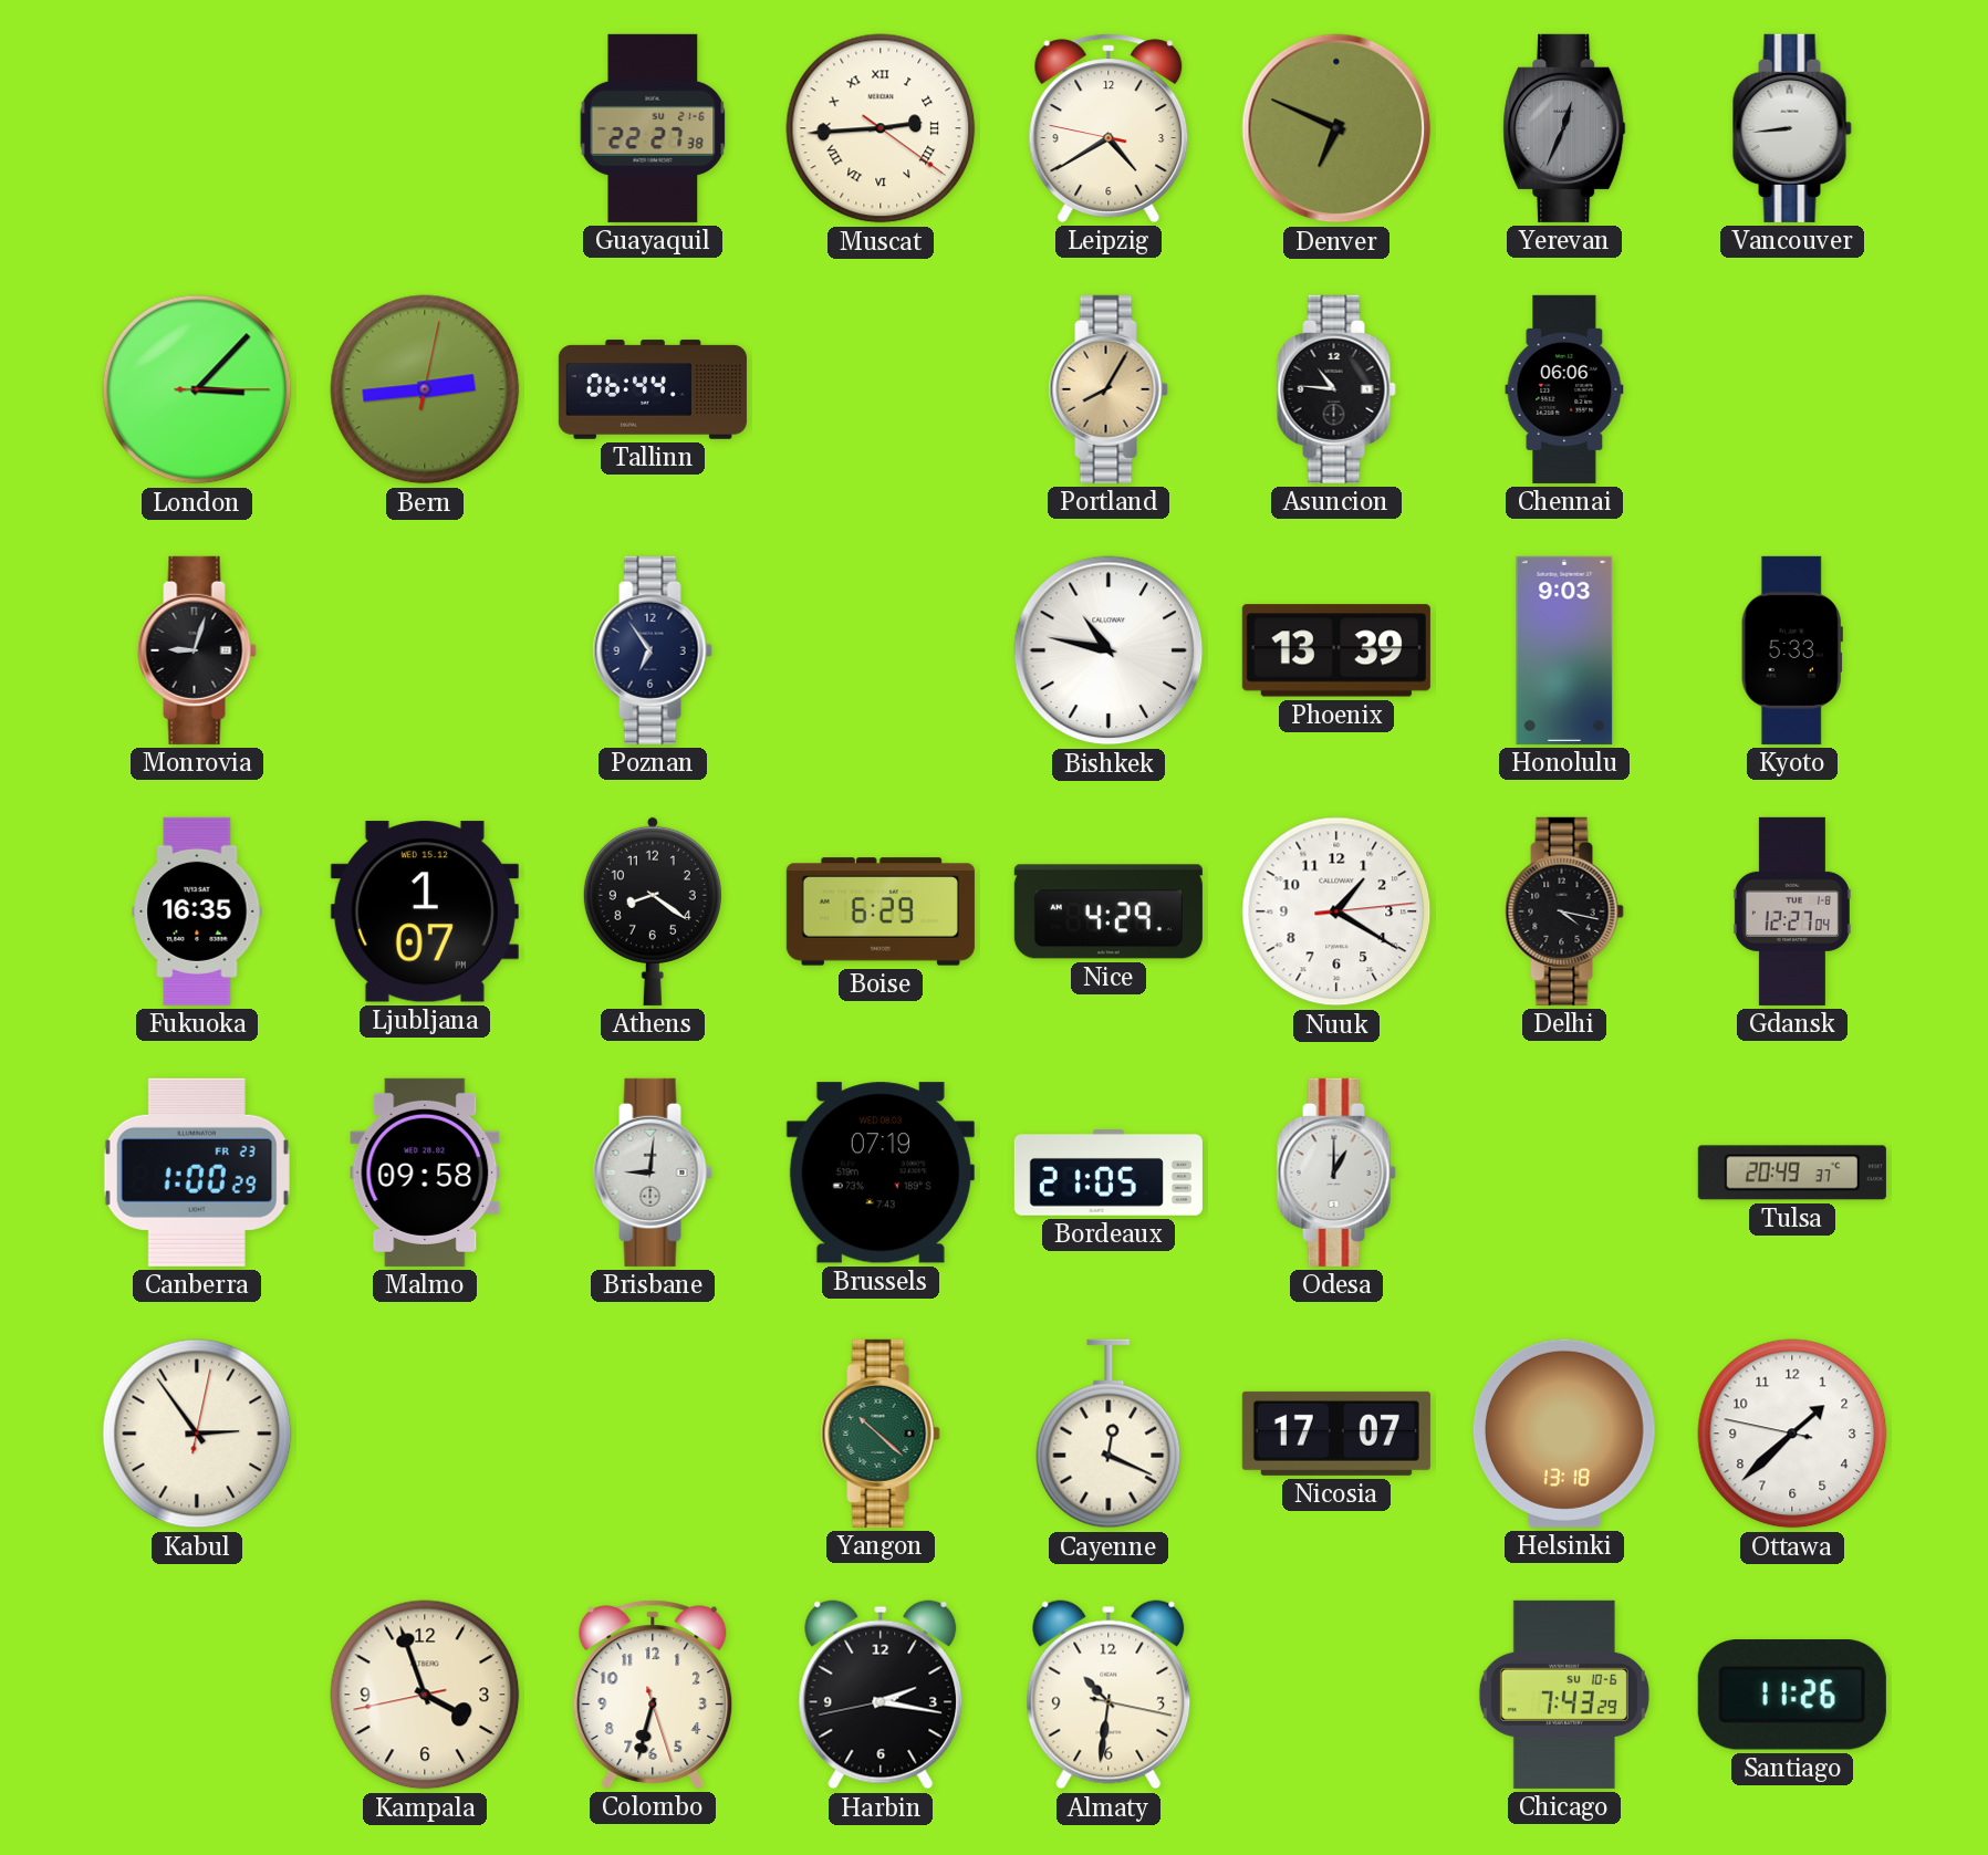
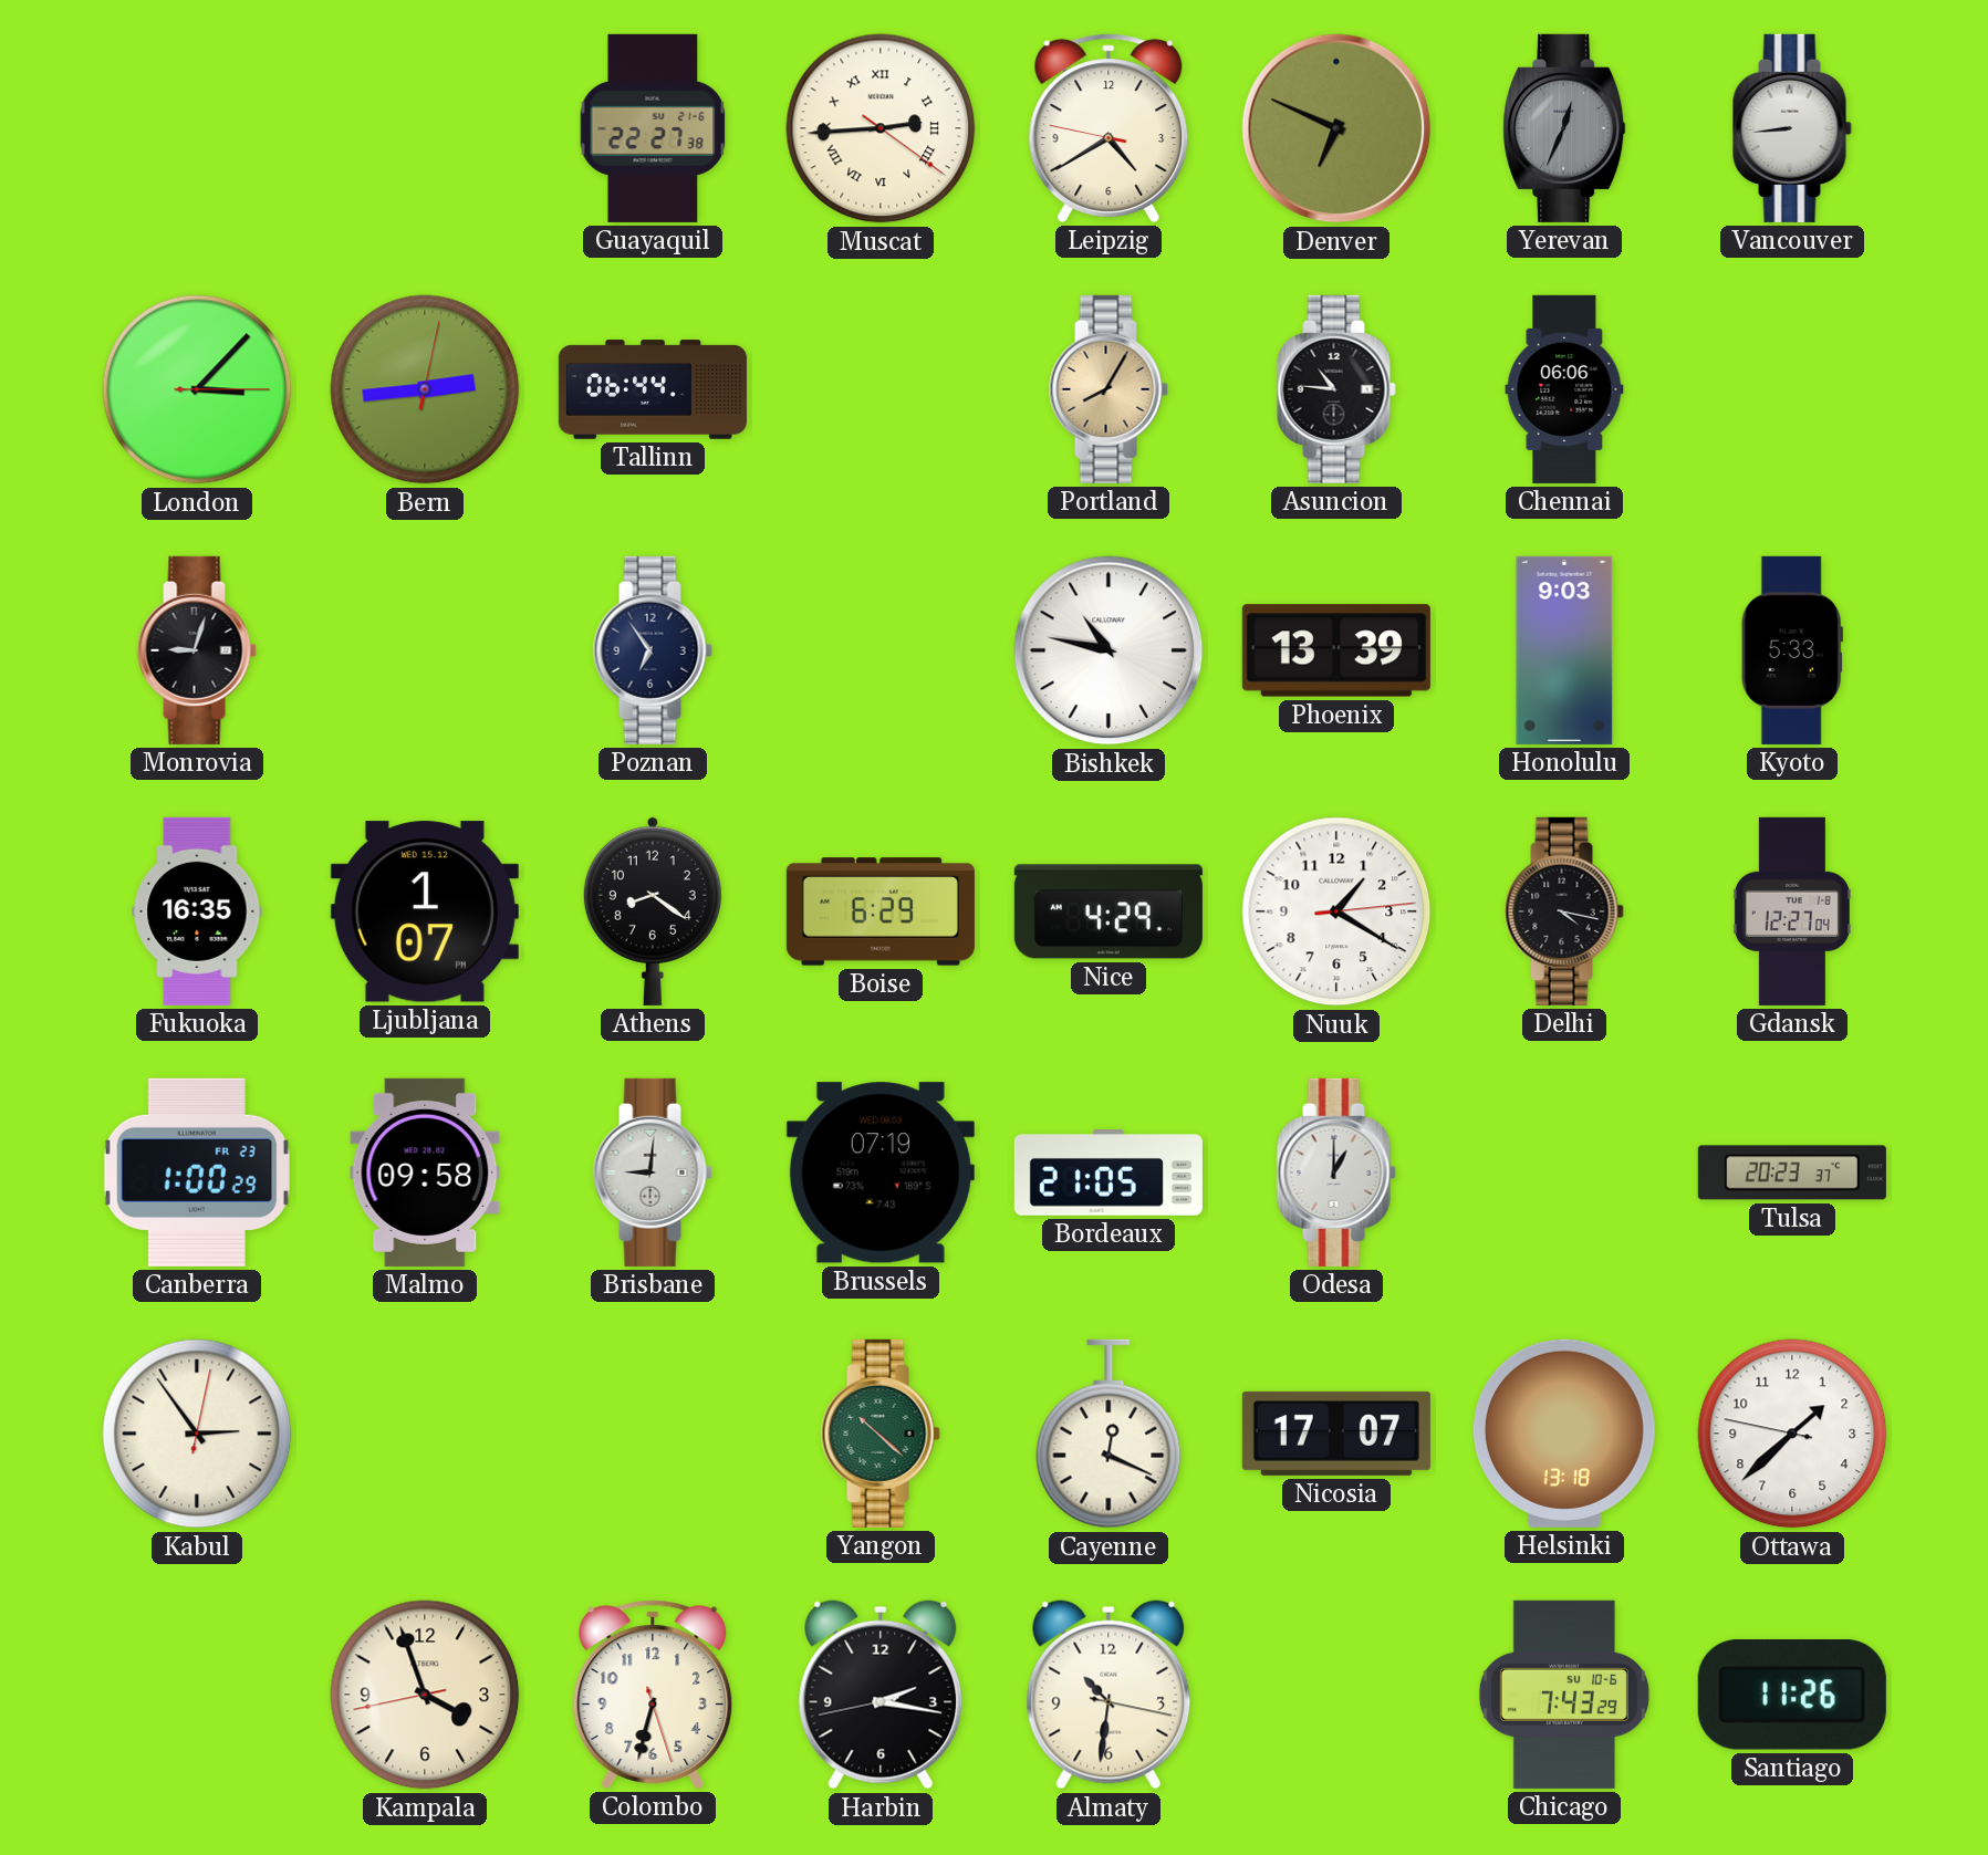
Tulsa: 20:49 -> 20:23 (1792, 1173)
